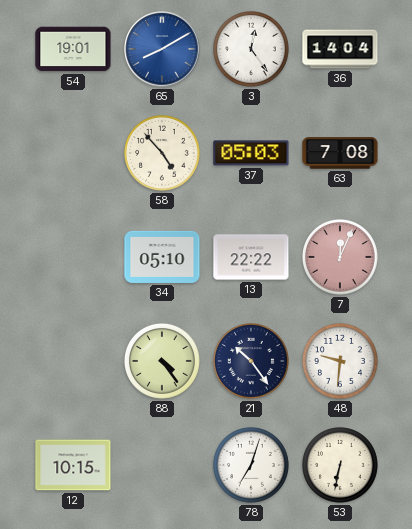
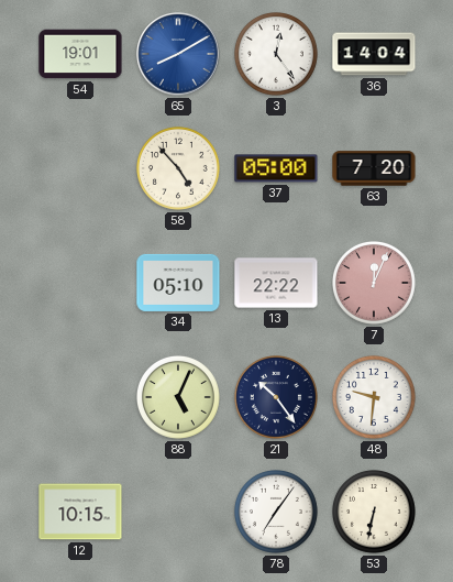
37: 05:03 -> 05:00 (276, 168)
63: 7:08 -> 7:20 (374, 168)
88: 4:24 -> 5:04 (178, 397)
78: 7:03 -> 7:06 (276, 512)
